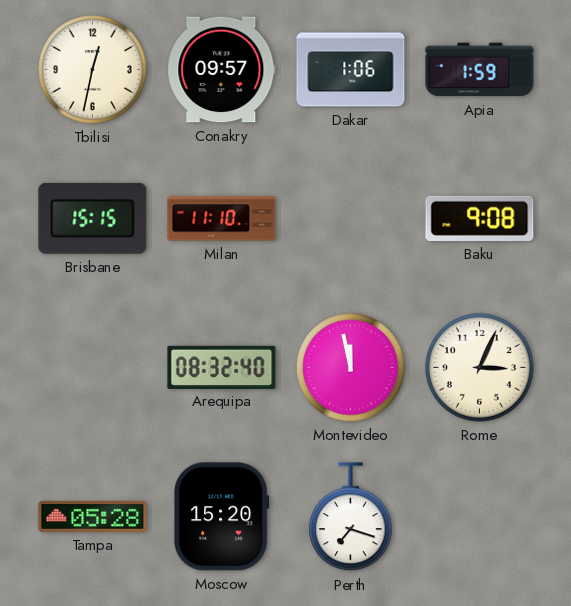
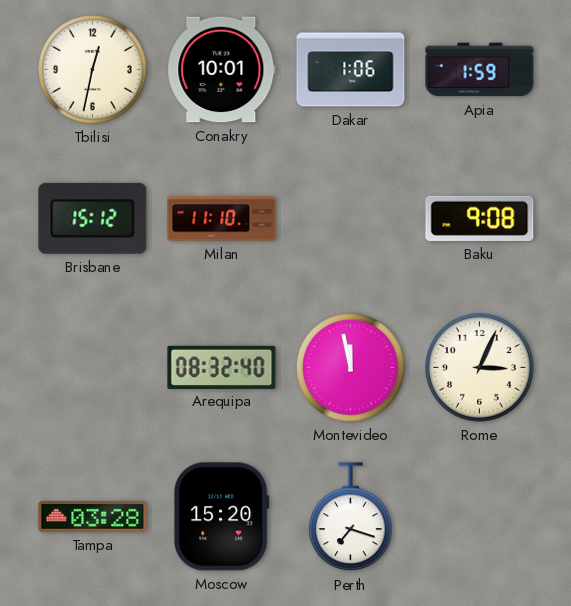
Conakry: 09:57 -> 10:01 (222, 70)
Brisbane: 15:15 -> 15:12 (93, 218)
Tampa: 05:28 -> 03:28 (93, 517)
